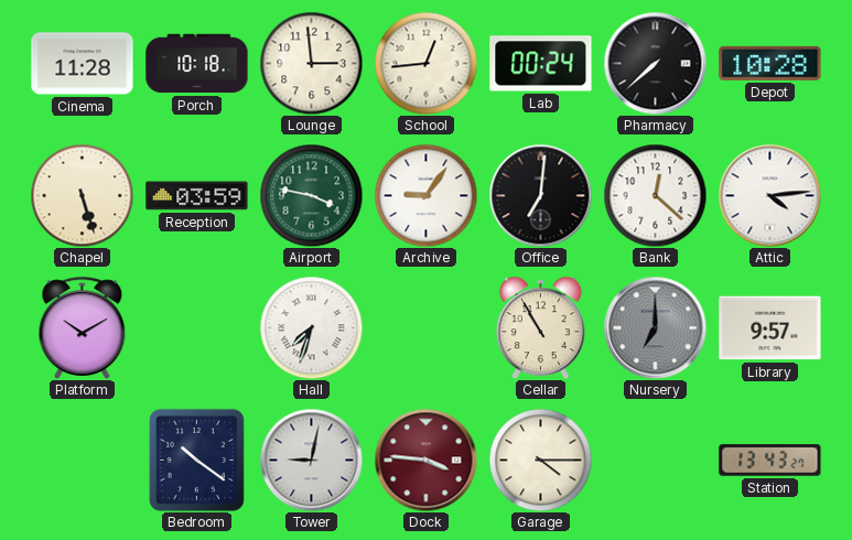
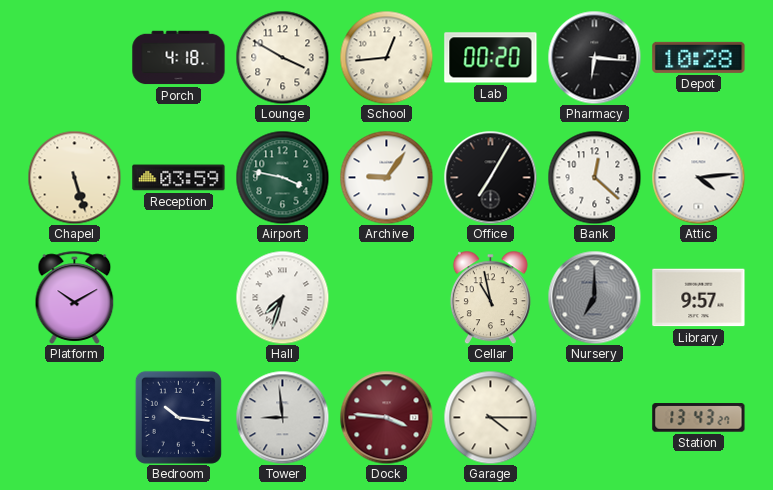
Cinema: 11:28 -> none (83, 64)
Porch: 10:18 -> 4:18 (179, 58)
Lounge: 2:59 -> 3:50 (282, 57)
Lab: 00:24 -> 00:20 (491, 58)
Pharmacy: 7:38 -> 6:16 (594, 57)
Office: 7:01 -> 7:05 (490, 177)
Cellar: 10:55 -> 10:58 (490, 297)
Bedroom: 10:21 -> 10:16 (178, 417)
Tower: 9:02 -> 8:59 (282, 417)
